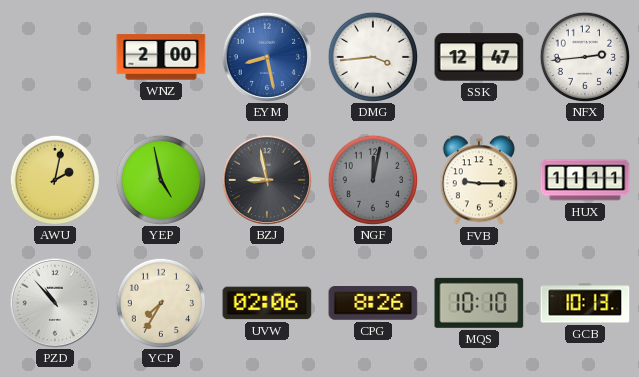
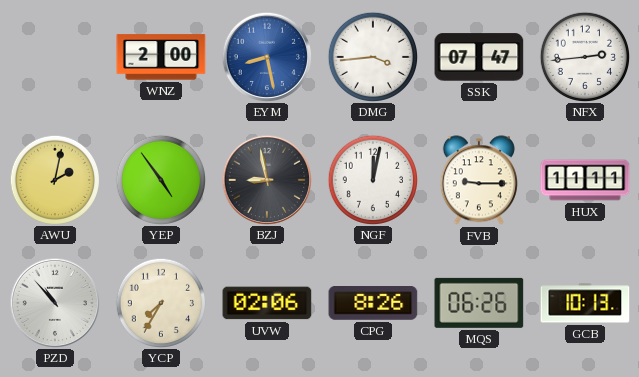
SSK: 12:47 -> 07:47 (479, 57)
YEP: 4:58 -> 4:54 (160, 179)
NGF dial: grey -> white (372, 179)
MQS: 10:10 -> 06:26 (479, 303)
